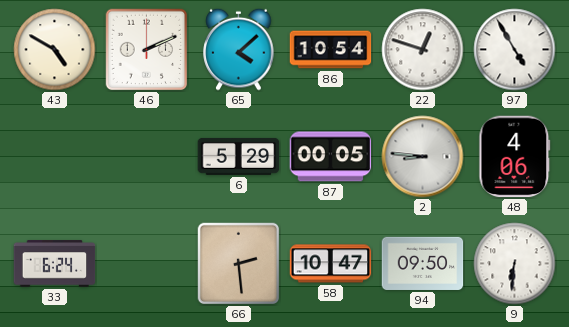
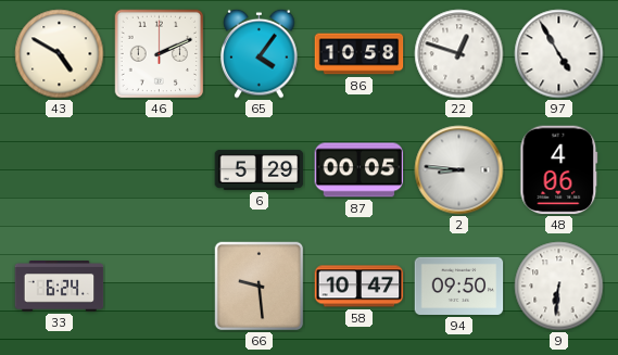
65: 4:08 -> 4:06 (260, 53)
86: 10:54 -> 10:58 (360, 54)
66: 2:29 -> 9:29 (258, 286)
